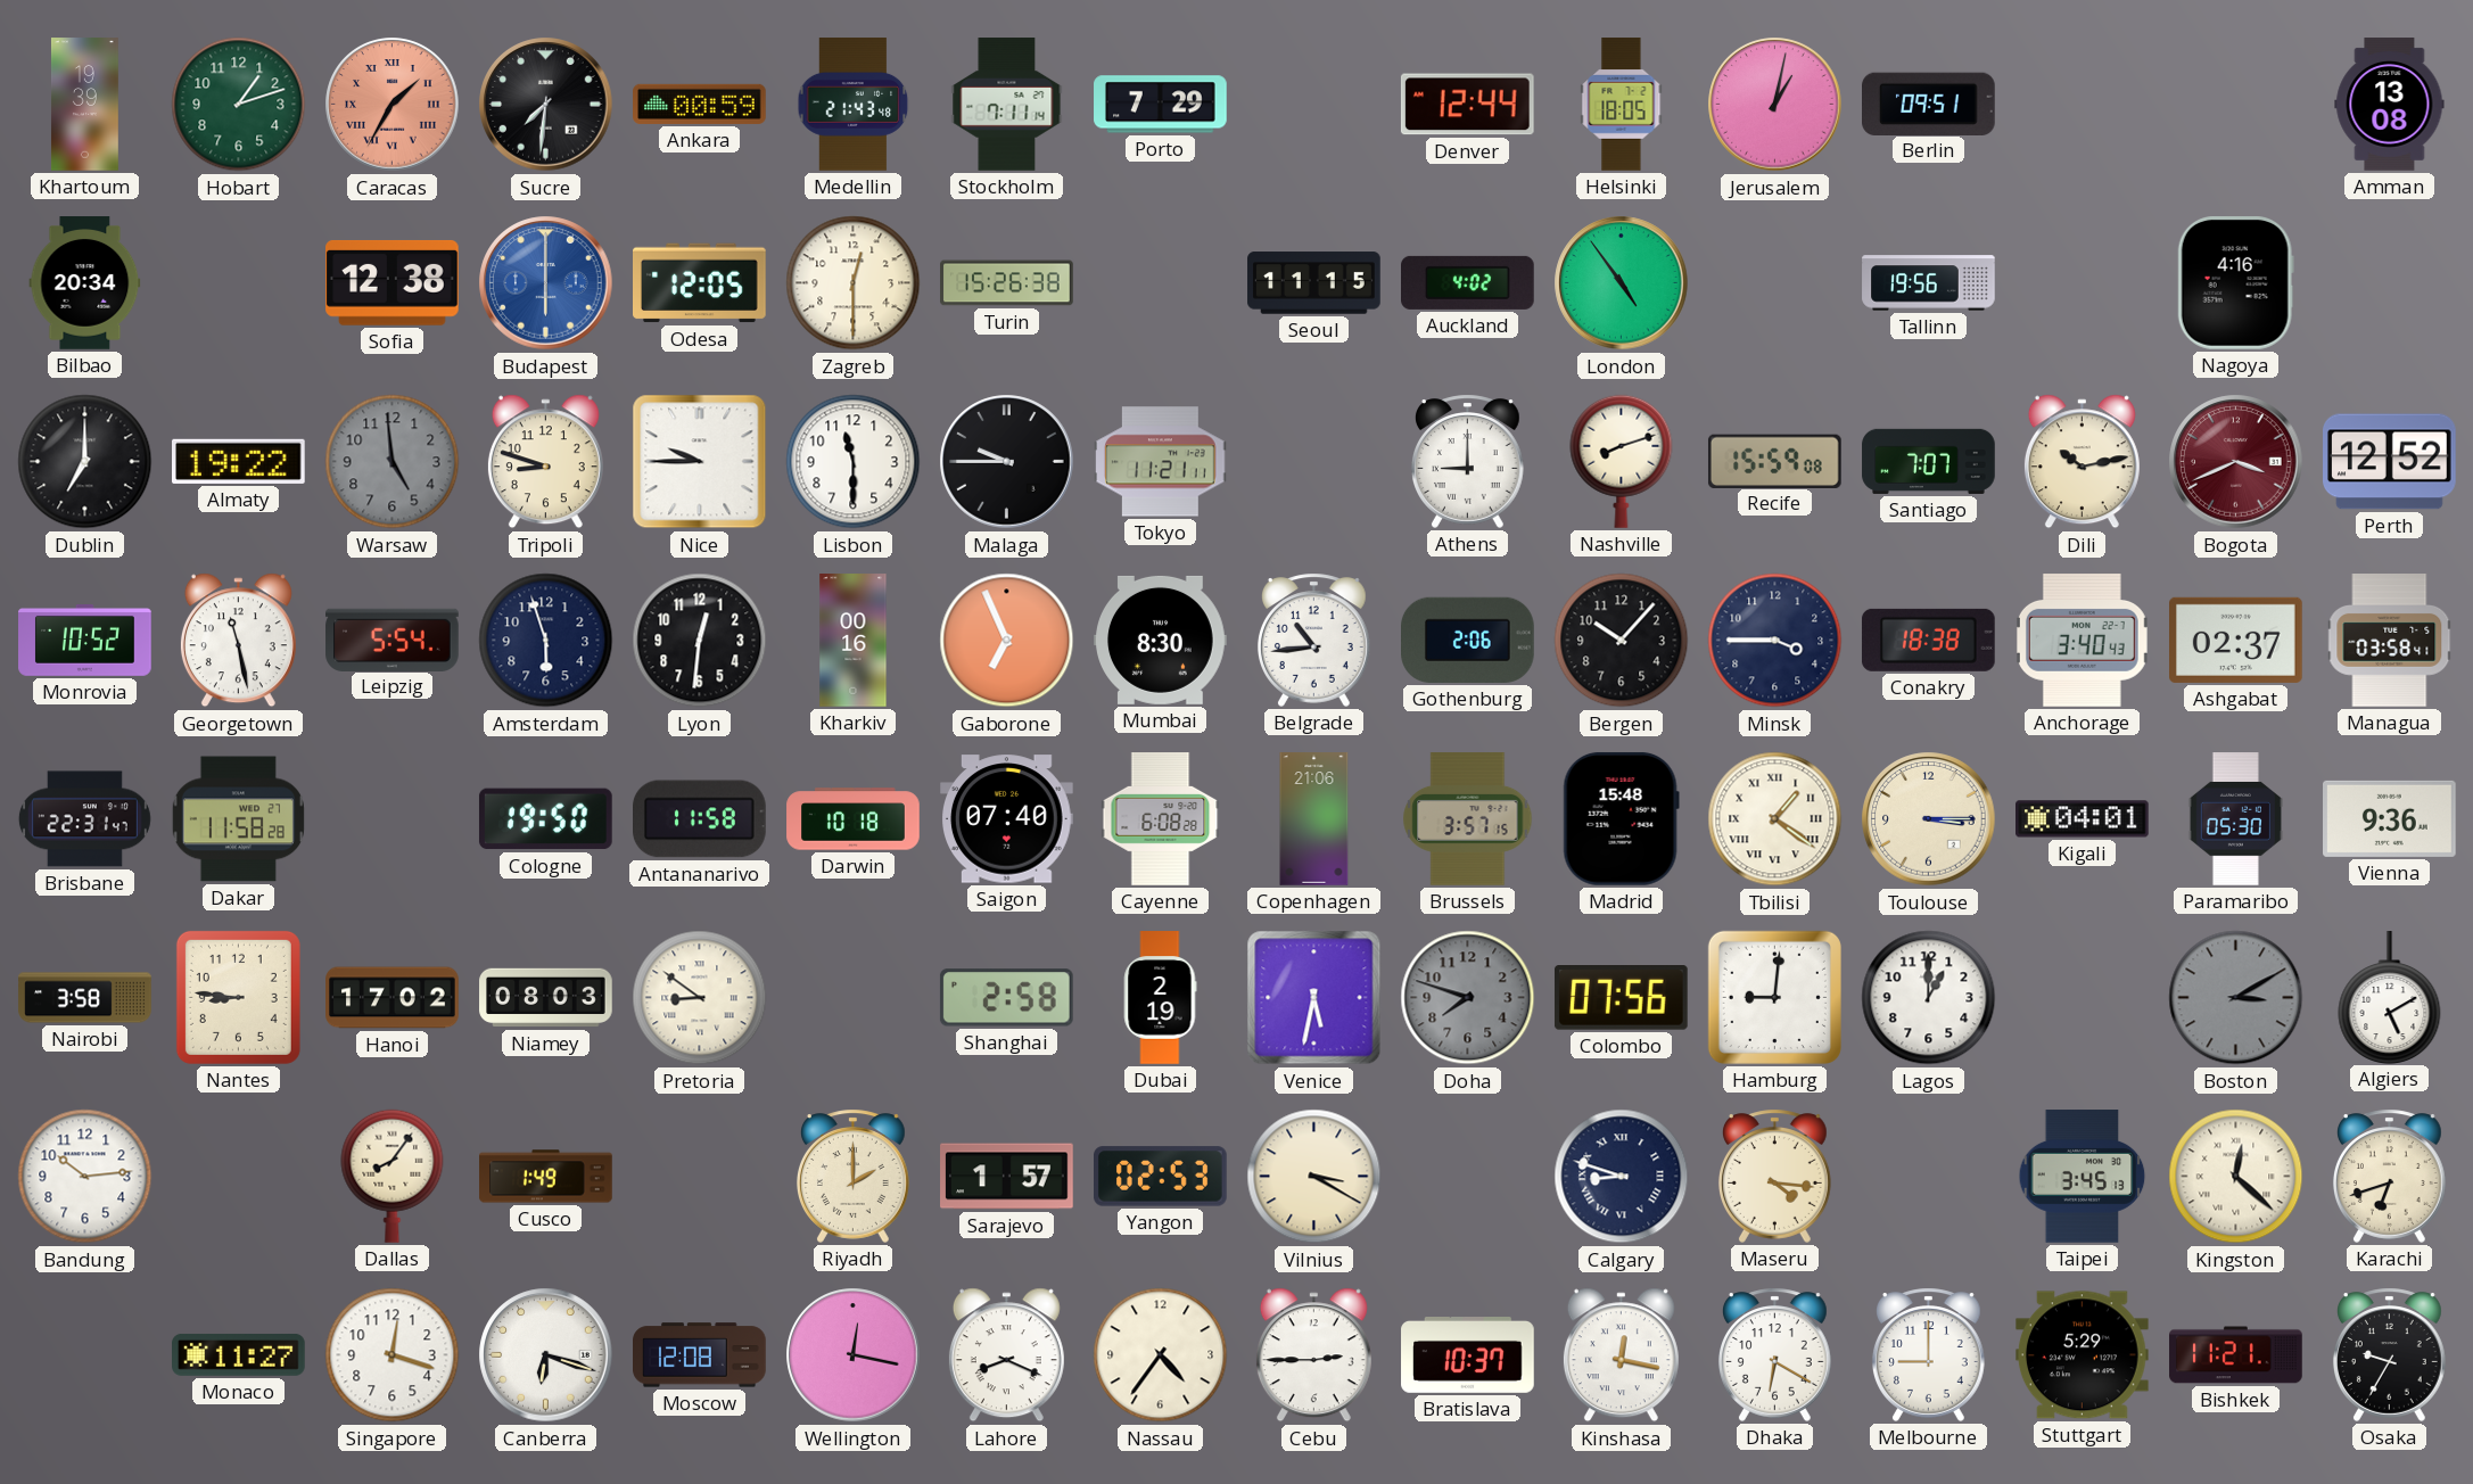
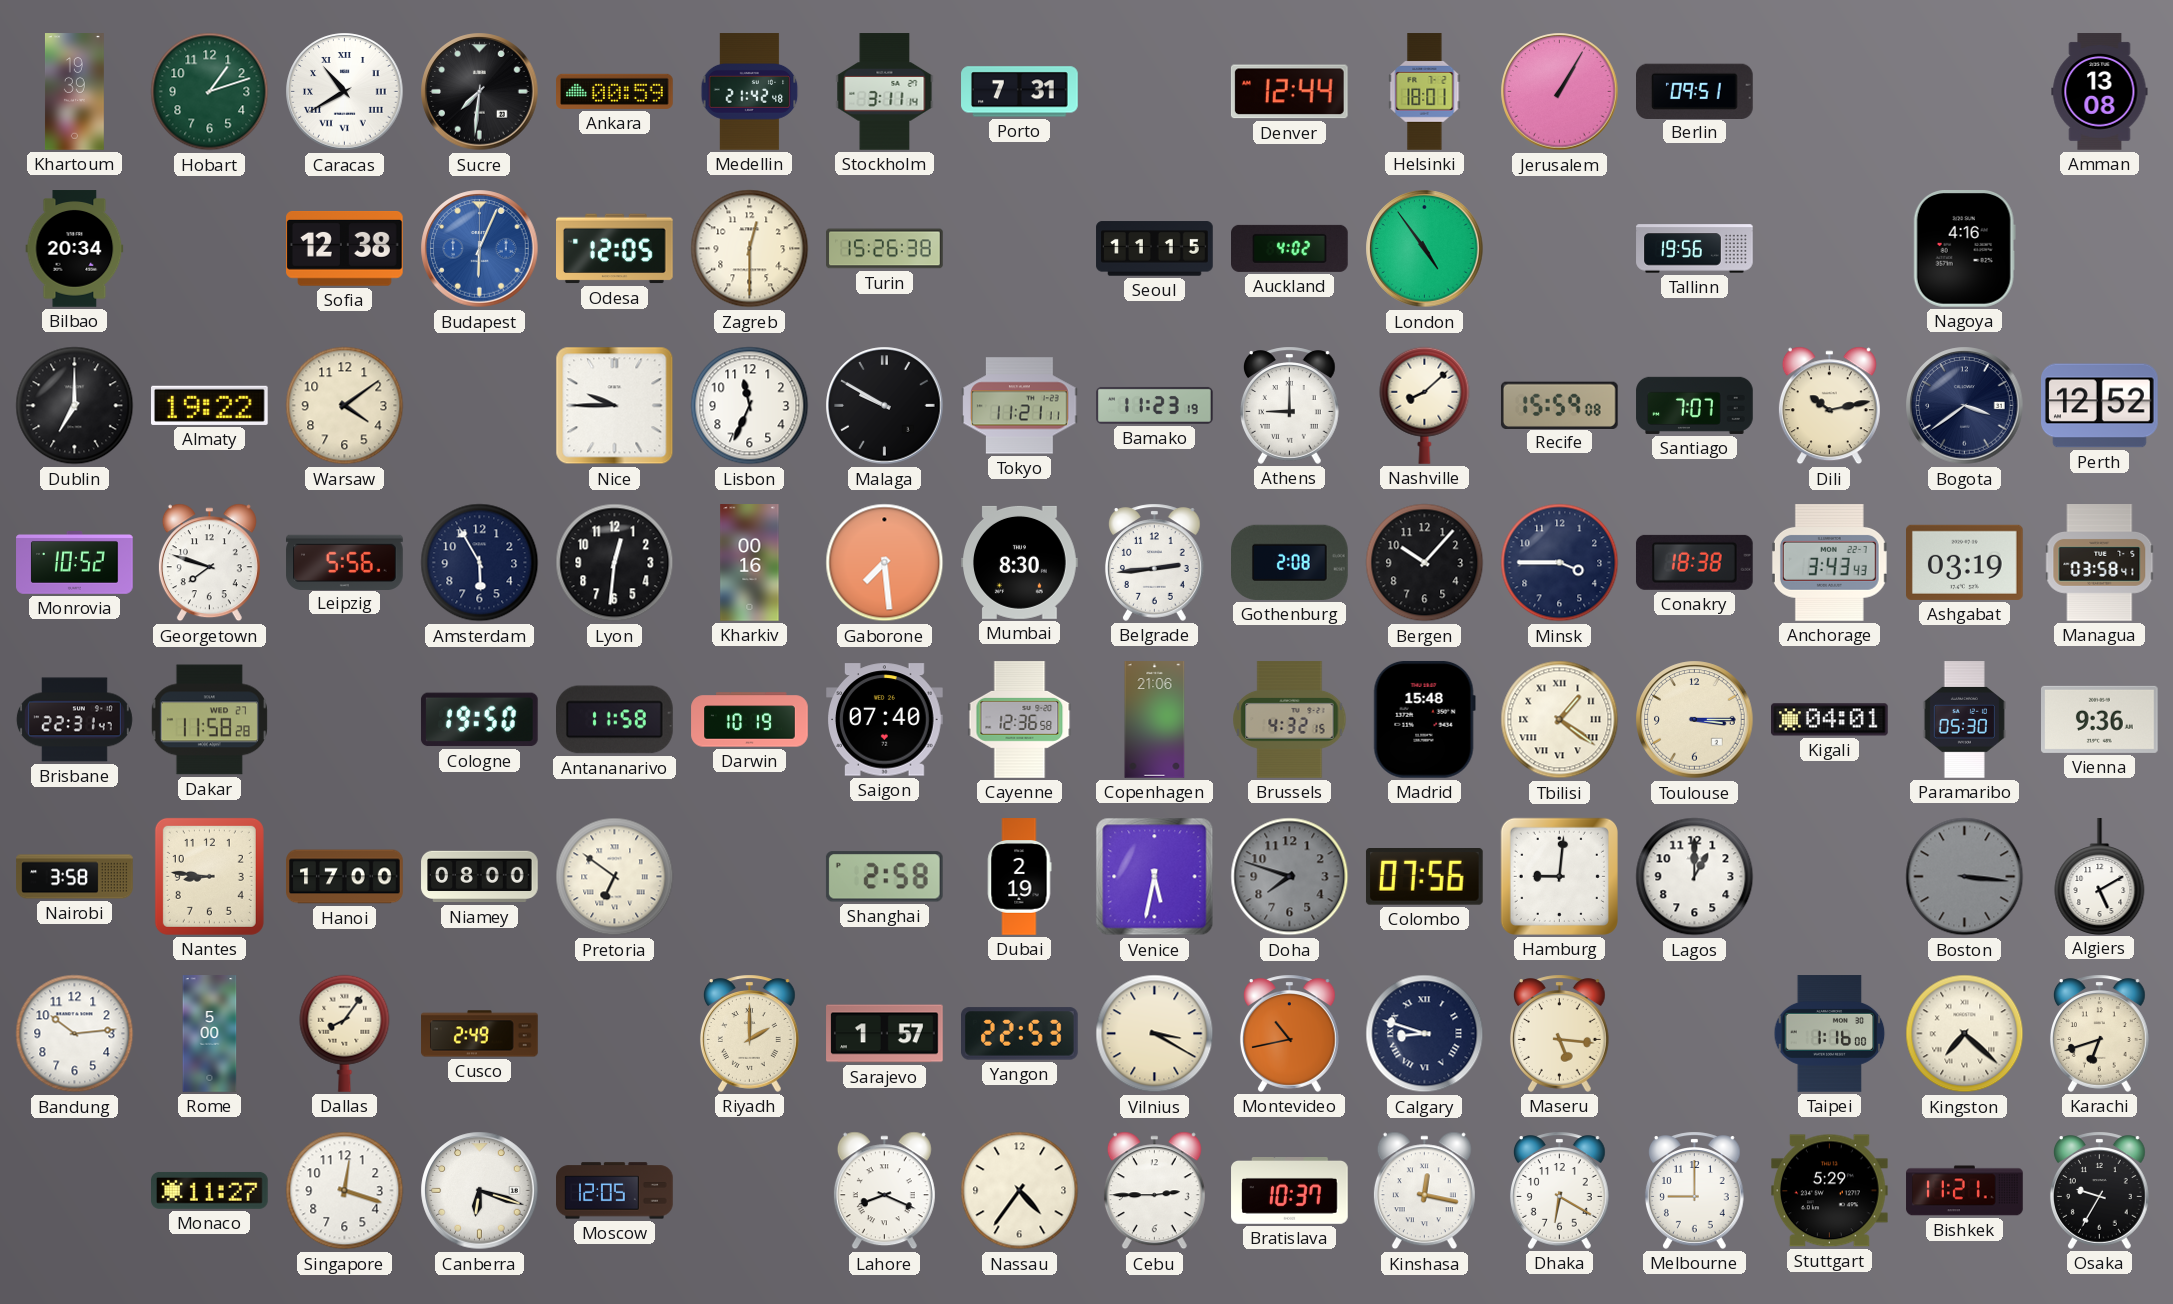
Caracas: 1:35 -> 10:40 (345, 92)
Caracas dial: salmon -> white (345, 92)
Medellin: 21:43 -> 21:42 (750, 92)
Stockholm: 7:11 -> 3:11 (885, 92)
Porto: 7:29 -> 7:31 (1020, 92)
Helsinki: 18:05 -> 18:01 (1425, 92)
Jerusalem: 1:02 -> 1:05 (1560, 92)
Budapest: 6:00 -> 6:04 (480, 249)
Warsaw: 4:59 -> 4:09 (345, 406)
Warsaw dial: grey -> cream (345, 406)
Tripoli: 8:48 -> none (545, 462)
Lisbon: 11:30 -> 11:34 (750, 406)
Malaga: 9:45 -> 9:50 (885, 406)
Bamako: none -> 11:23 (1155, 405)
Nashville: 8:12 -> 8:08 (1425, 405)
Bogota: 3:41 -> 3:39 (1965, 406)
Bogota dial: burgundy -> navy (1965, 406)
Georgetown: 11:28 -> 7:48 (209, 563)
Leipzig: 5:54 -> 5:56 (345, 562)
Amsterdam: 5:57 -> 5:55 (480, 563)
Gaborone: 6:56 -> 7:29 (885, 563)
Belgrade: 10:44 -> 2:44 (1154, 562)
Gothenburg: 2:06 -> 2:08 (1290, 562)
Anchorage: 3:40 -> 3:43 (1829, 563)
Ashgabat: 02:37 -> 03:19 (1965, 562)
Darwin: 10:18 -> 10:19 (750, 720)
Cayenne: 6:08 -> 12:36 (1020, 720)
Brussels: 3:57 -> 4:32 (1290, 720)
Hanoi: 17:02 -> 17:00 (345, 877)
Niamey: 08:03 -> 08:00 (480, 877)
Pretoria: 8:51 -> 6:51 (615, 877)
Boston: 3:10 -> 3:16 (1965, 877)
Rome: none -> 5:00 (210, 1034)
Cusco: 1:49 -> 2:49 (480, 1034)
Yangon: 02:53 -> 22:53 (1020, 1034)
Montevideo: none -> 10:43 (1289, 1033)
Maseru: 4:16 -> 5:16 (1559, 1033)
Taipei: 3:45 -> 1:16 (1830, 1034)
Kingston: 12:22 -> 7:22 (1965, 1034)
Moscow: 12:08 -> 12:05 (615, 1191)
Wellington: 12:17 -> none (854, 1355)
